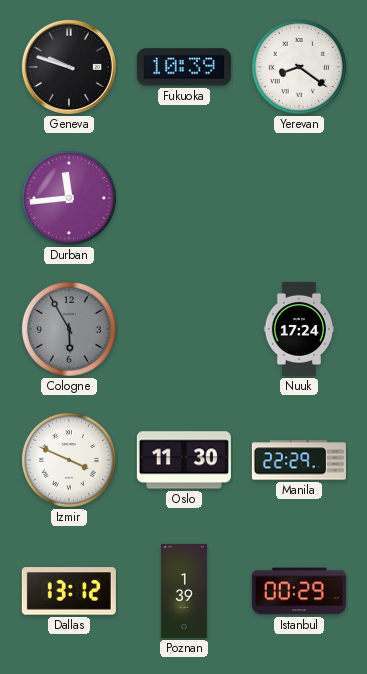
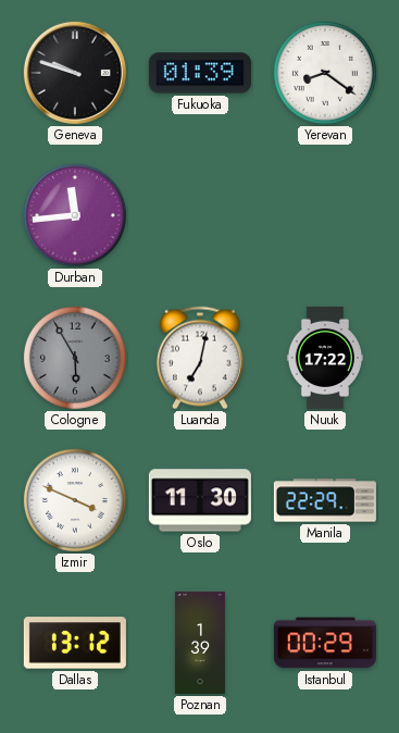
Fukuoka: 10:39 -> 01:39 (200, 73)
Luanda: none -> 7:02 (200, 358)
Nuuk: 17:24 -> 17:22 (324, 358)
